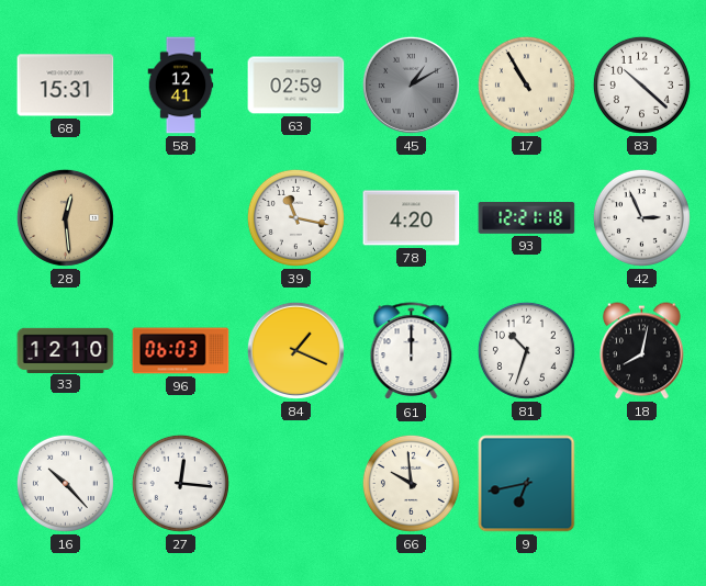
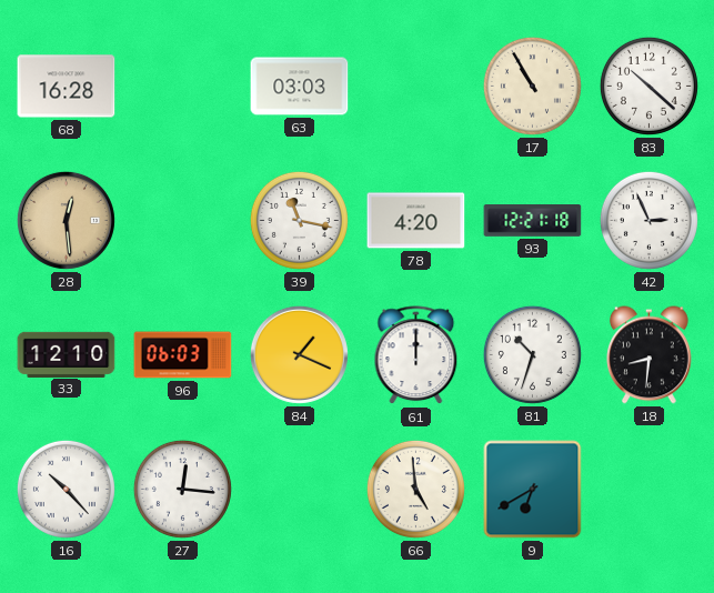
68: 15:31 -> 16:28 (67, 87)
58: 12:41 -> none (181, 86)
63: 02:59 -> 03:03 (300, 87)
45: 1:10 -> none (411, 84)
18: 8:02 -> 8:31 (650, 355)
66: 9:59 -> 4:59 (415, 489)
9: 6:43 -> 6:40 (533, 490)
